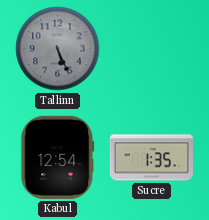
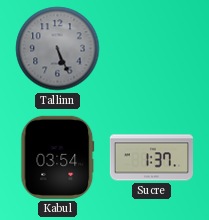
Kabul: 12:54 -> 03:54 (58, 157)
Sucre: 1:35 -> 1:37 (152, 158)
